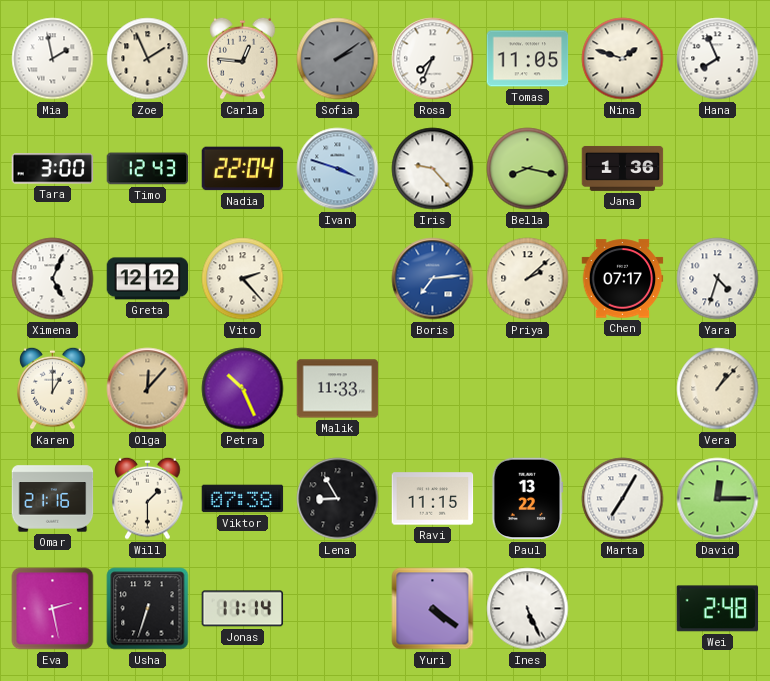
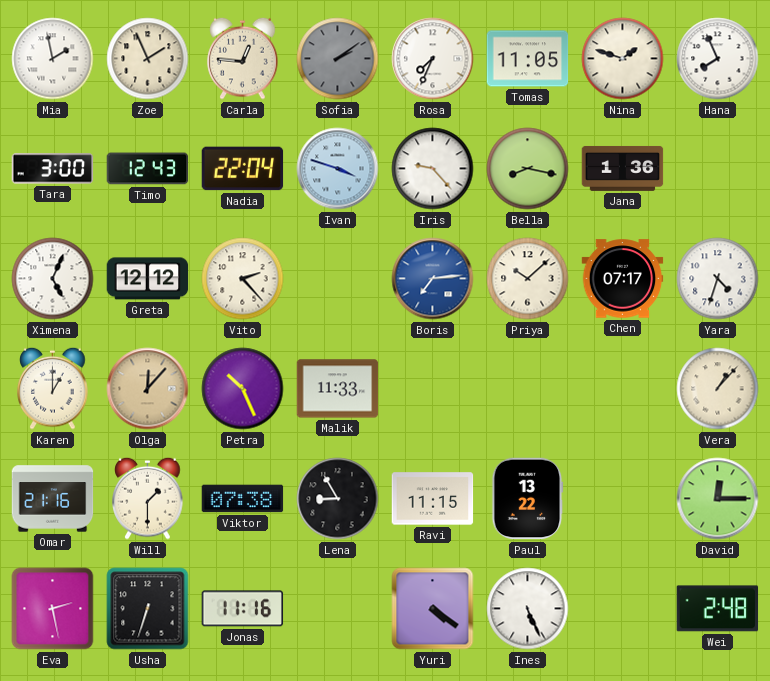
Priya: 2:08 -> 10:08 (528, 279)
Marta: 7:05 -> none (623, 499)
Jonas: 11:14 -> 11:16 (243, 609)
